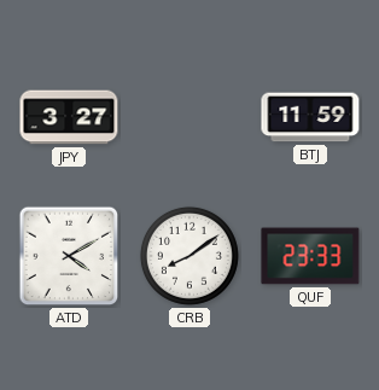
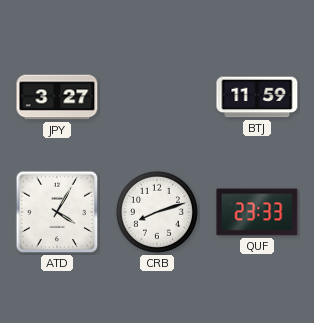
ATD: 4:10 -> 4:05 (57, 212)
CRB: 8:09 -> 8:12 (157, 212)
